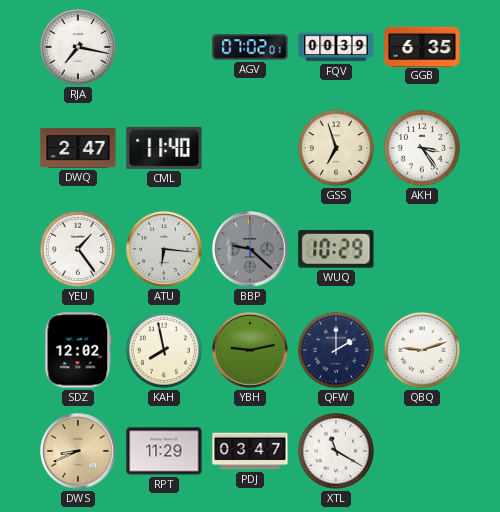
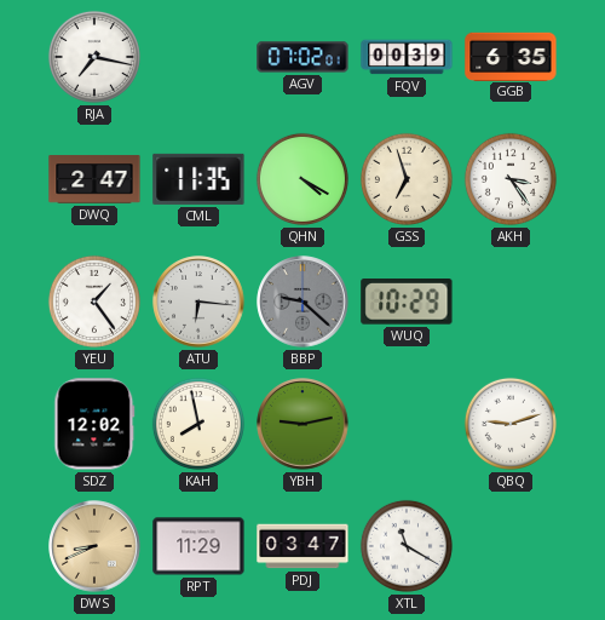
CML: 11:40 -> 11:35 (198, 179)
QHN: none -> 4:20 (302, 179)
QFW: 2:00 -> none (336, 350)
